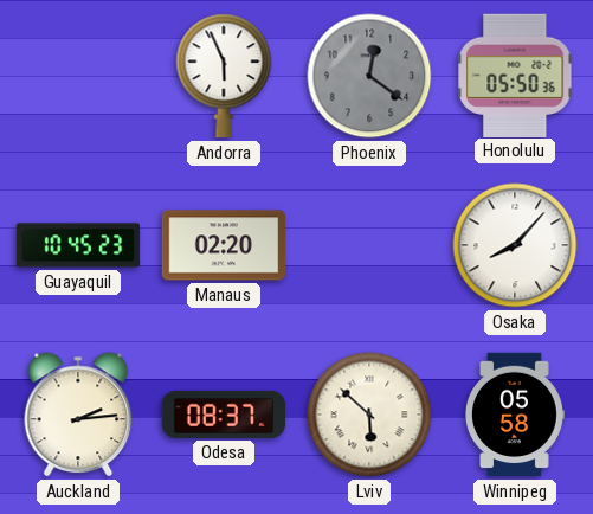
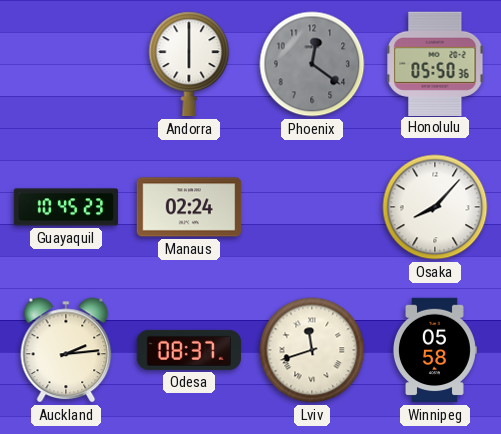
Andorra: 5:56 -> 6:00 (189, 64)
Manaus: 02:20 -> 02:24 (189, 207)
Lviv: 5:52 -> 11:42 (312, 350)
